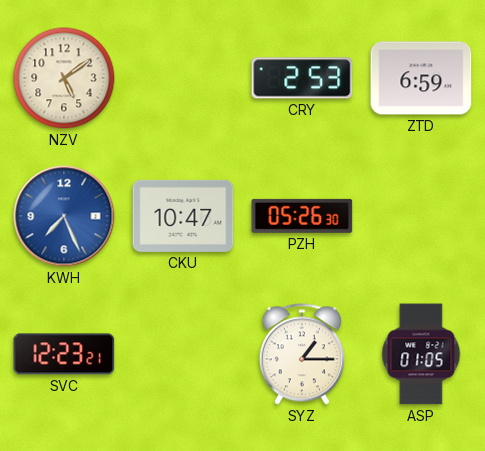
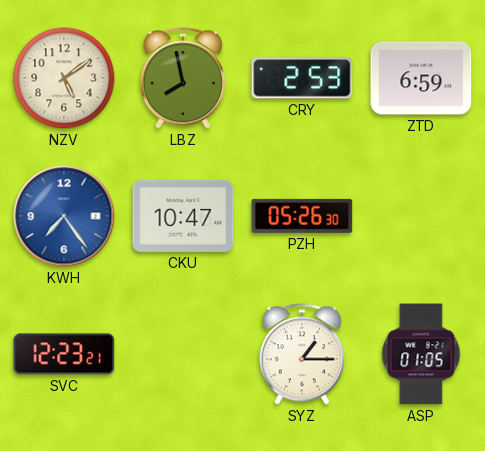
LBZ: none -> 7:58 (183, 78)
KWH: 7:26 -> 7:24 (64, 216)
